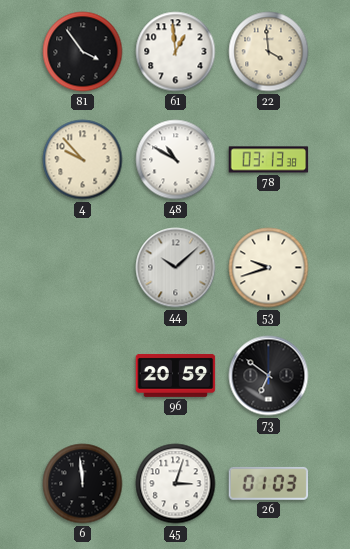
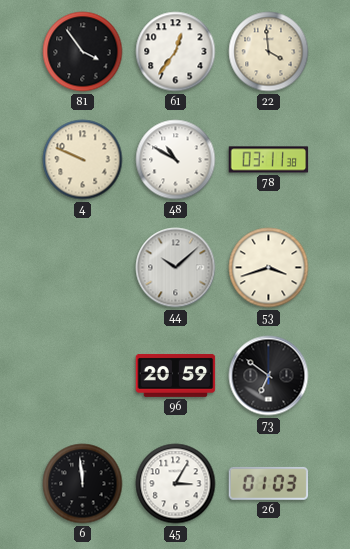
61: 12:59 -> 12:36 (176, 52)
4: 9:53 -> 9:49 (83, 160)
78: 03:13 -> 03:11 (269, 160)
53: 9:42 -> 3:42 (269, 268)
45: 3:03 -> 3:05 (176, 484)
